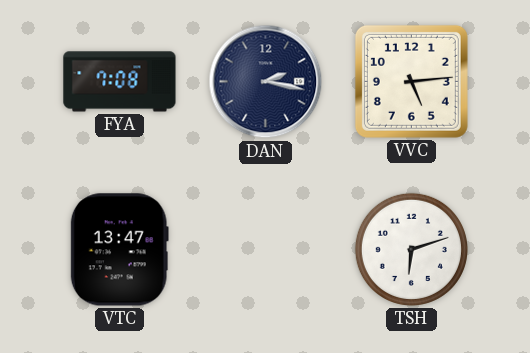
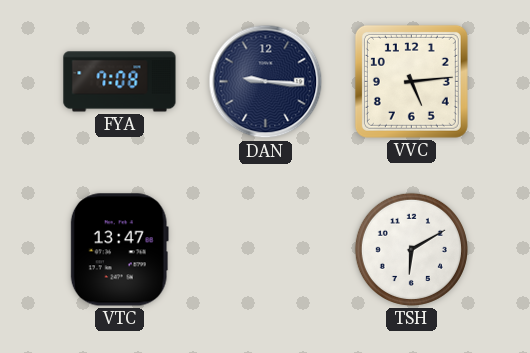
DAN: 2:17 -> 9:16 (266, 82)
TSH: 6:12 -> 6:10 (411, 249)
